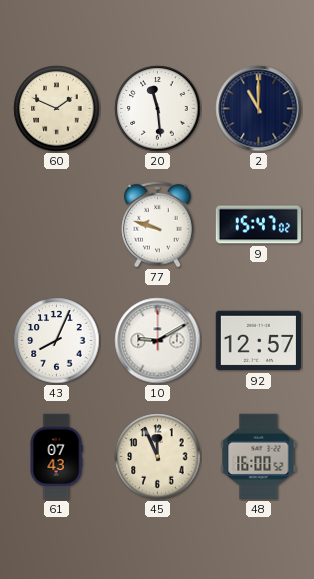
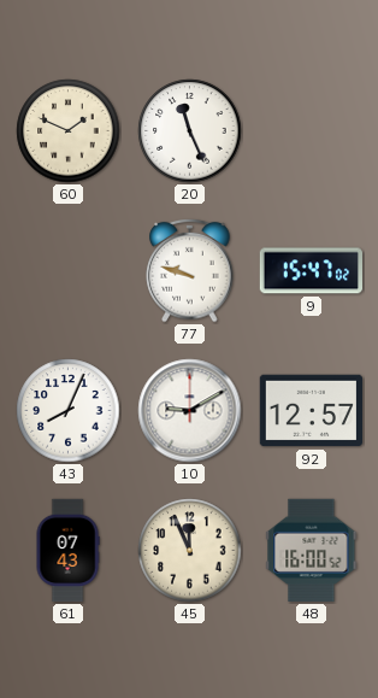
20: 11:29 -> 11:26 (190, 131)
2: 11:00 -> none (259, 109)
